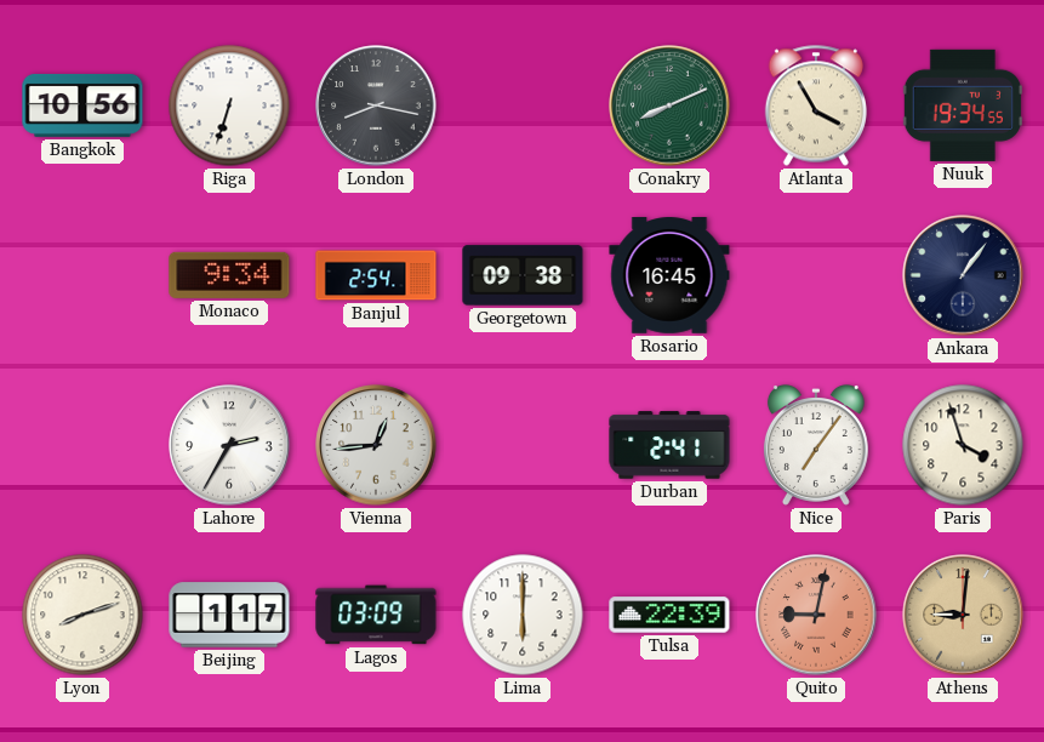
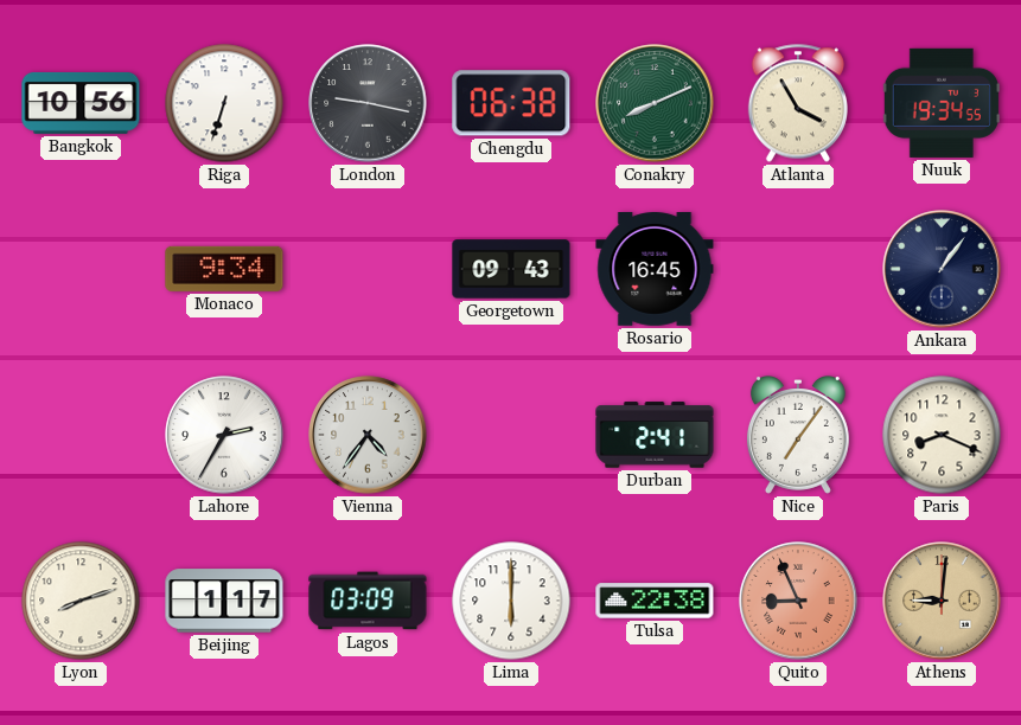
London: 8:17 -> 9:17 (368, 103)
Chengdu: none -> 06:38 (511, 103)
Banjul: 2:54 -> none (376, 275)
Georgetown: 09:38 -> 09:43 (511, 269)
Vienna: 12:44 -> 4:36 (368, 435)
Paris: 3:57 -> 8:19 (942, 435)
Tulsa: 22:39 -> 22:38 (655, 601)
Quito: 9:02 -> 8:56 (798, 601)
